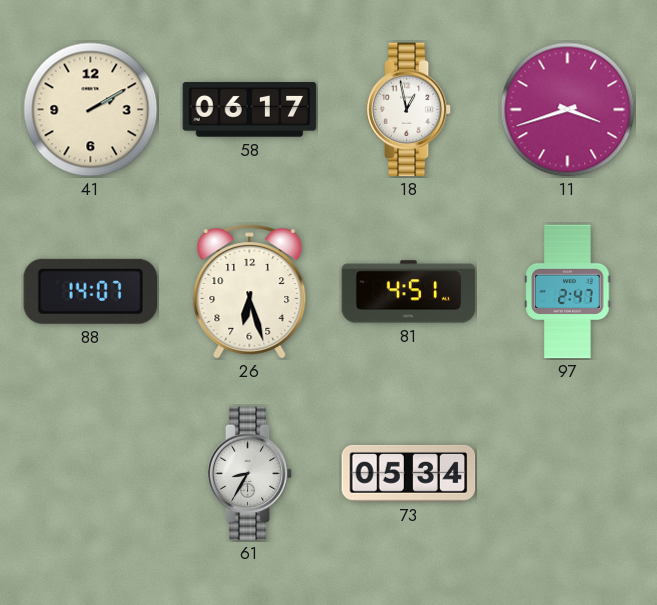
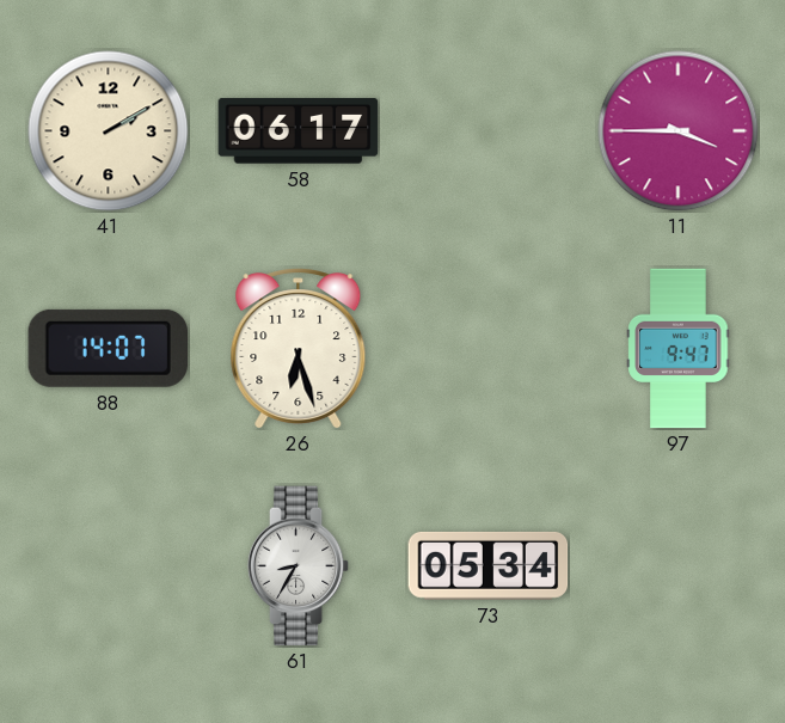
18: 12:58 -> none (409, 110)
11: 3:42 -> 3:45 (679, 131)
81: 4:51 -> none (409, 292)
97: 2:47 -> 9:47 (679, 349)
